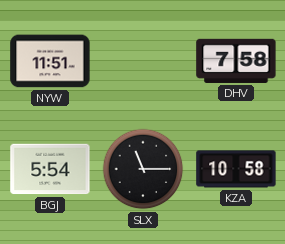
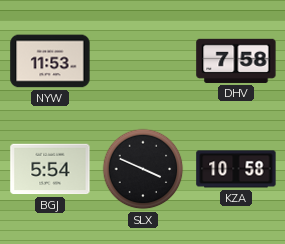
NYW: 11:51 -> 11:53 (50, 61)
SLX: 11:15 -> 3:49 (143, 169)
